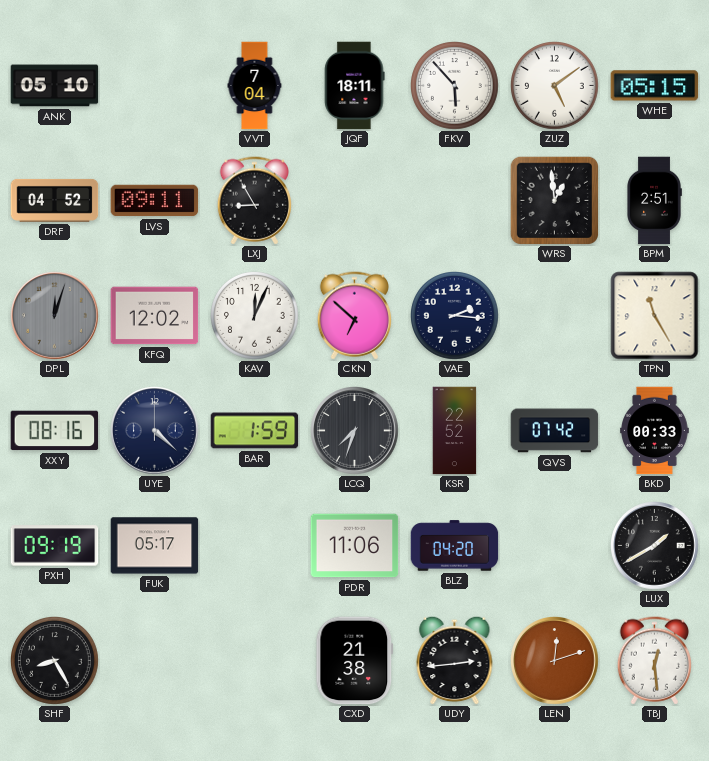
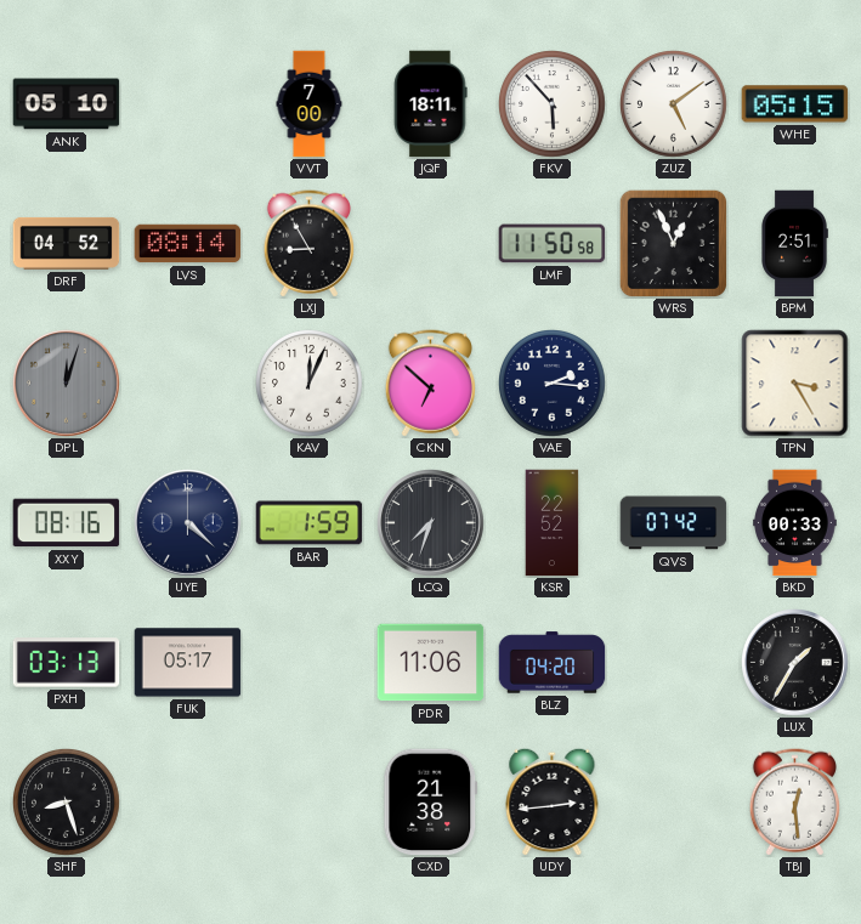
VVT: 7:04 -> 7:00 (310, 104)
LVS: 09:11 -> 08:14 (188, 244)
LMF: none -> 11:50 (553, 244)
WRS: 12:59 -> 12:56 (673, 243)
KFQ: 12:02 -> none (155, 316)
TPN: 11:25 -> 3:25 (795, 384)
PXH: 09:19 -> 03:13 (67, 663)
LUX: 1:40 -> 1:35 (795, 663)
SHF: 8:25 -> 8:27 (67, 803)
LEN: 12:12 -> none (555, 661)
